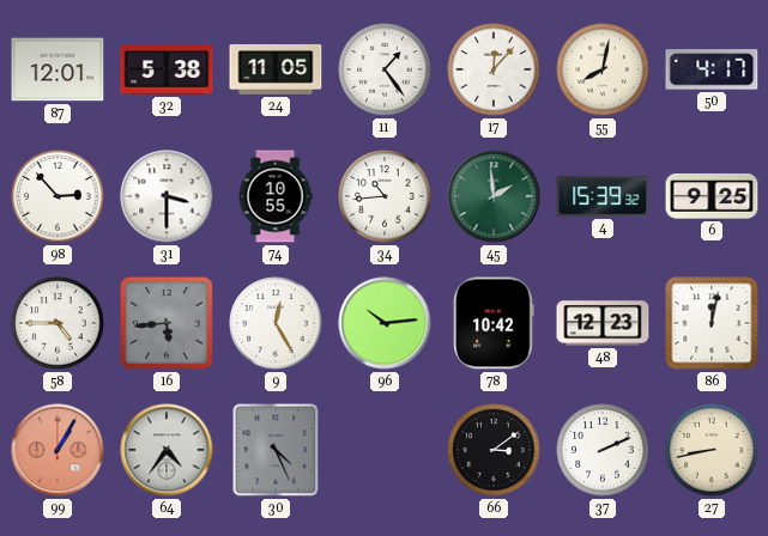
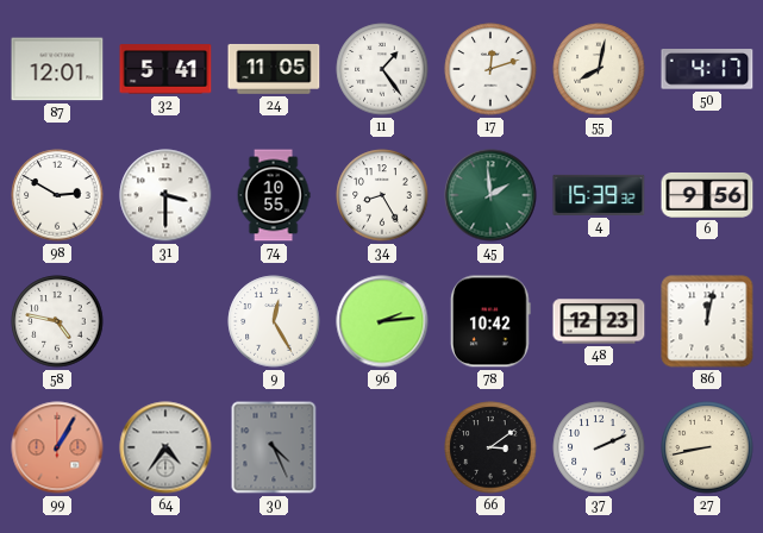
32: 5:38 -> 5:41 (165, 69)
17: 12:07 -> 12:12 (490, 69)
98: 2:53 -> 2:50 (57, 195)
34: 10:44 -> 8:25 (382, 195)
6: 9:25 -> 9:56 (707, 195)
58: 4:45 -> 4:47 (57, 321)
16: 5:44 -> none (167, 323)
96: 10:14 -> 2:14 (382, 321)
